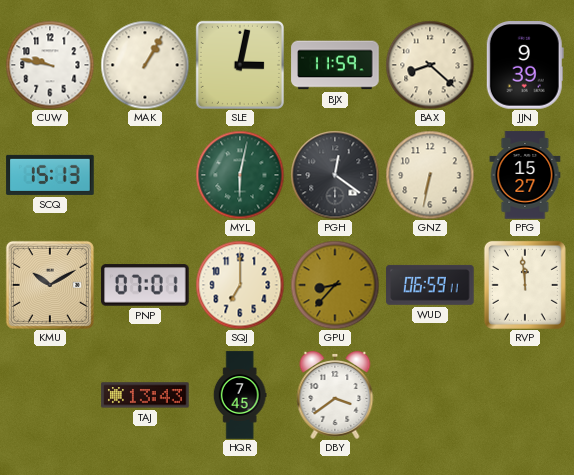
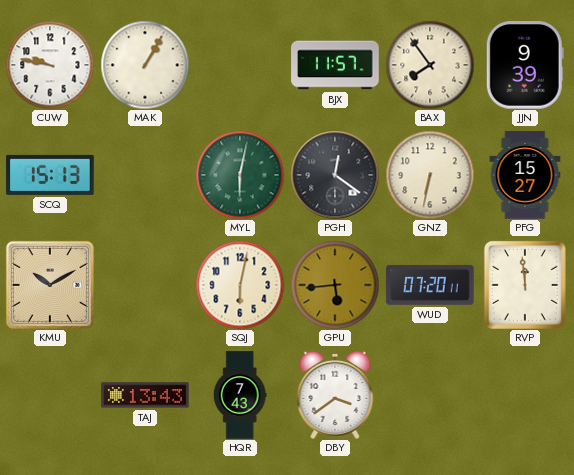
SLE: 3:02 -> none (240, 65)
BJX: 11:59 -> 11:57 (335, 65)
BAX: 8:22 -> 7:54 (430, 65)
PNP: 07:01 -> none (145, 285)
SQJ: 7:00 -> 6:02 (240, 285)
GPU: 8:37 -> 5:44 (335, 285)
WUD: 06:59 -> 07:20 (430, 285)
HQR: 7:45 -> 7:43 (240, 395)
